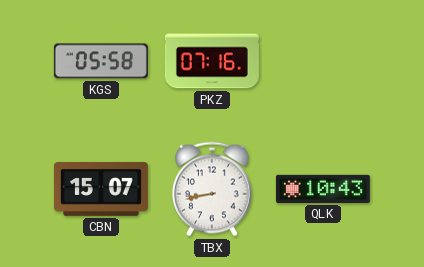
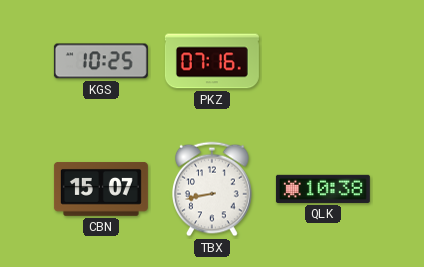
KGS: 05:58 -> 10:25 (101, 61)
QLK: 10:43 -> 10:38 (323, 189)
